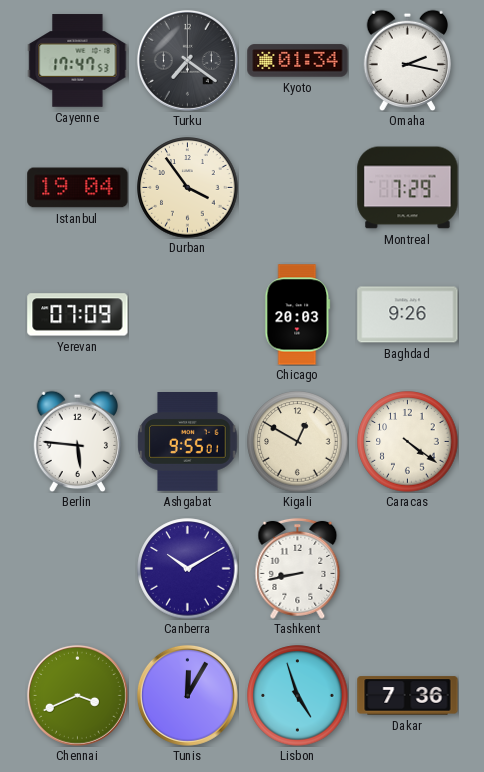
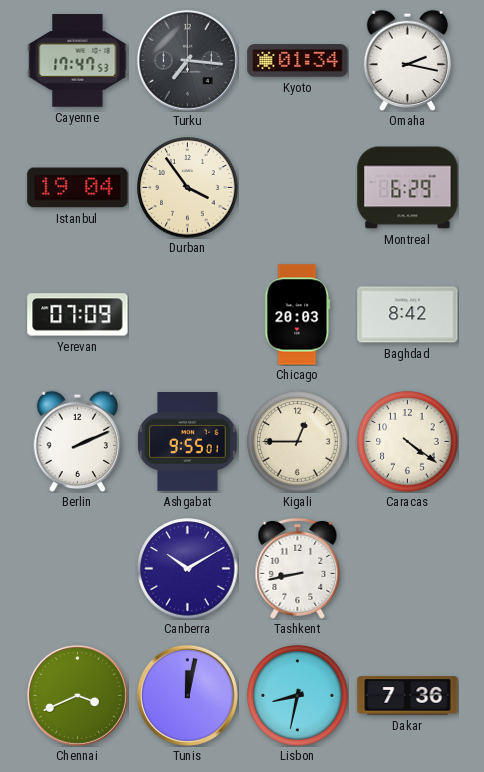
Turku: 7:21 -> 7:16 (187, 60)
Montreal: 7:29 -> 6:29 (408, 188)
Baghdad: 9:26 -> 8:42 (408, 315)
Berlin: 5:46 -> 2:11 (78, 441)
Kigali: 12:50 -> 12:45 (298, 442)
Tunis: 12:05 -> 12:02 (187, 695)
Lisbon: 4:57 -> 8:32 (298, 696)
